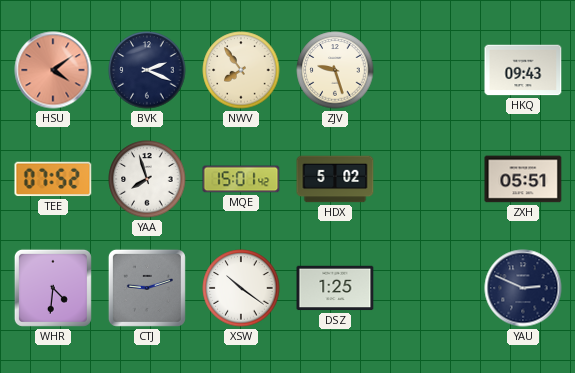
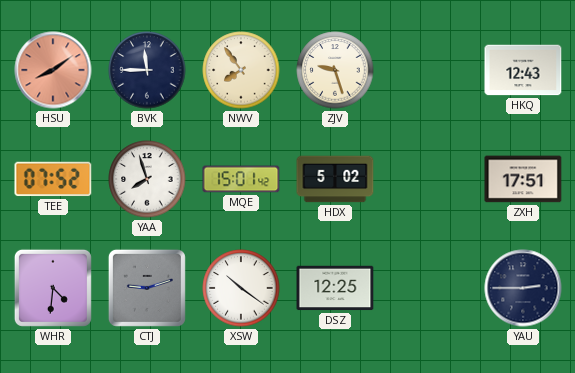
HSU: 4:09 -> 8:09 (53, 70)
BVK: 2:19 -> 11:45 (147, 70)
HKQ: 09:43 -> 12:43 (523, 70)
ZXH: 05:51 -> 17:51 (523, 179)
DSZ: 1:25 -> 12:25 (335, 288)
YAU: 2:49 -> 2:45 (523, 288)
